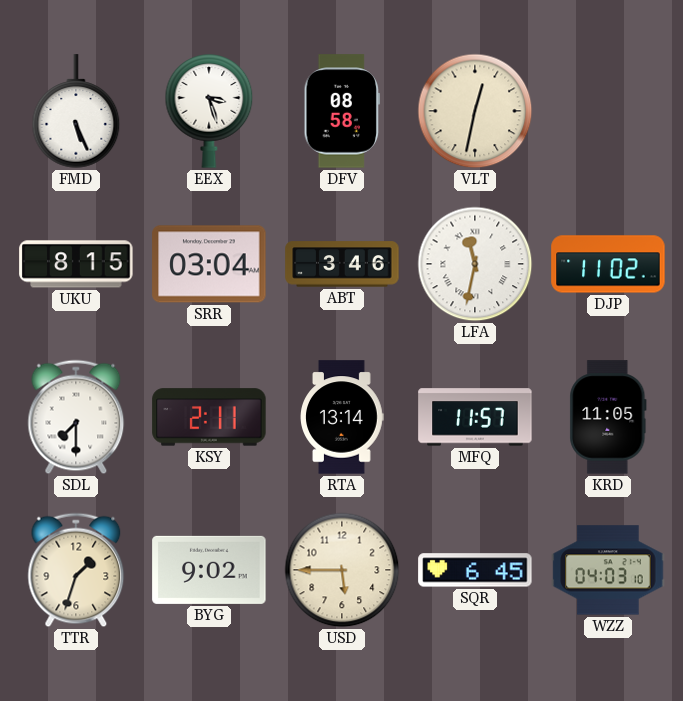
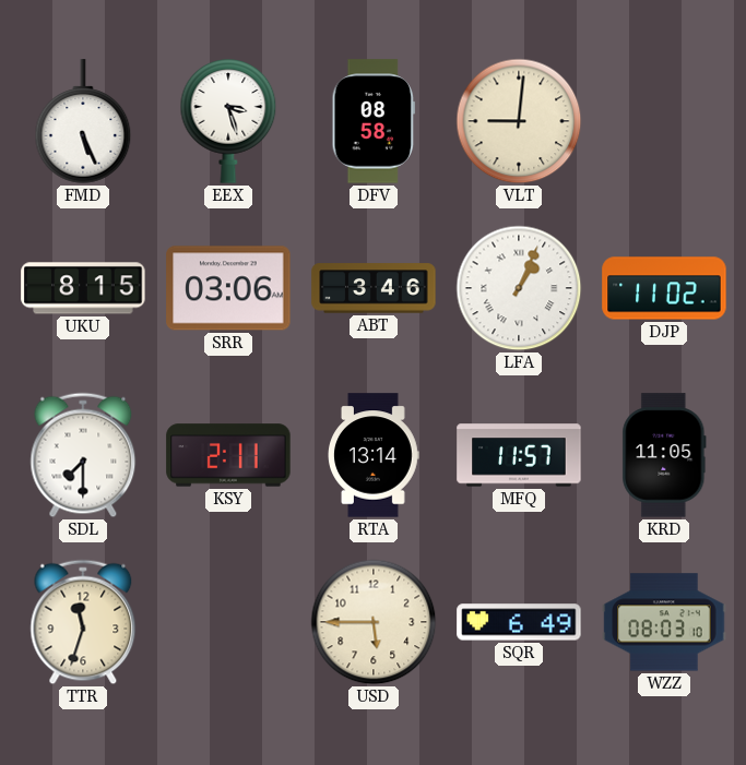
VLT: 12:32 -> 9:01 (519, 121)
SRR: 03:04 -> 03:06 (228, 288)
LFA: 11:32 -> 1:04 (519, 288)
TTR: 1:33 -> 11:33 (83, 622)
BYG: 9:02 -> none (209, 570)
SQR: 6:45 -> 6:49 (519, 622)
WZZ: 04:03 -> 08:03 (664, 622)
